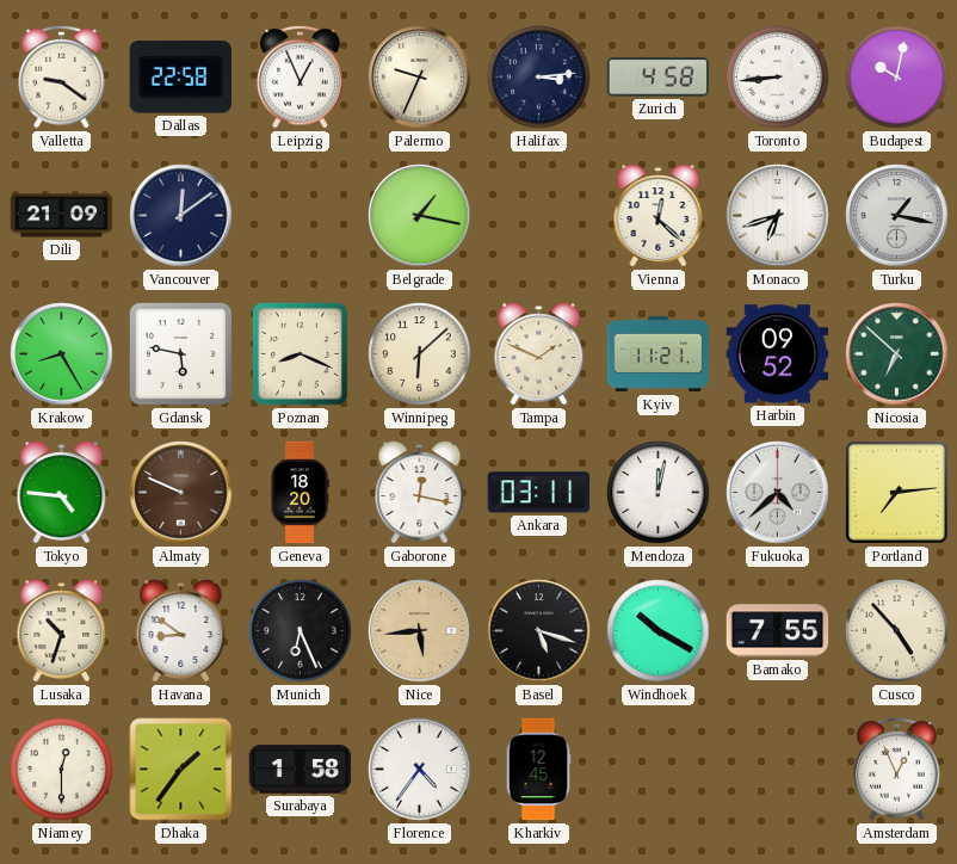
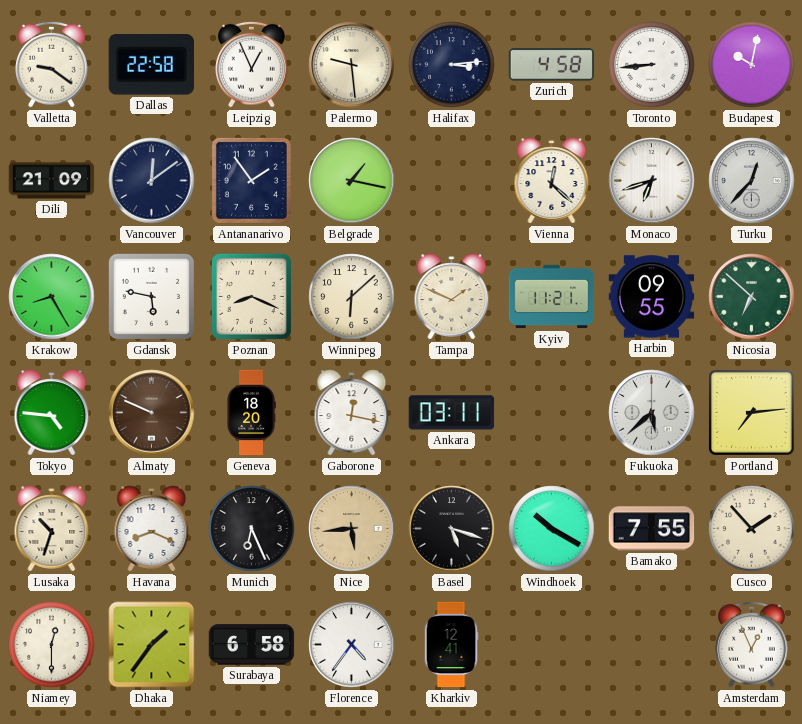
Palermo: 9:34 -> 9:29 (352, 65)
Antananarivo: none -> 1:54 (251, 180)
Turku: 1:17 -> 12:37 (752, 181)
Harbin: 09:52 -> 09:55 (652, 297)
Mendoza: 12:02 -> none (659, 493)
Fukuoka: 4:38 -> 5:38 (652, 413)
Havana: 8:51 -> 8:19 (152, 529)
Cusco: 4:53 -> 1:53 (752, 529)
Surabaya: 1:58 -> 6:58 (252, 645)
Kharkiv: 12:45 -> 12:41 (451, 645)
